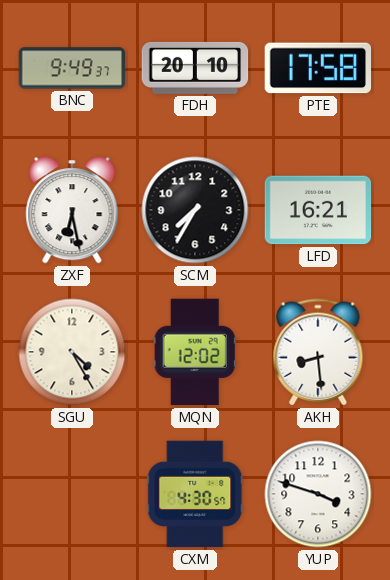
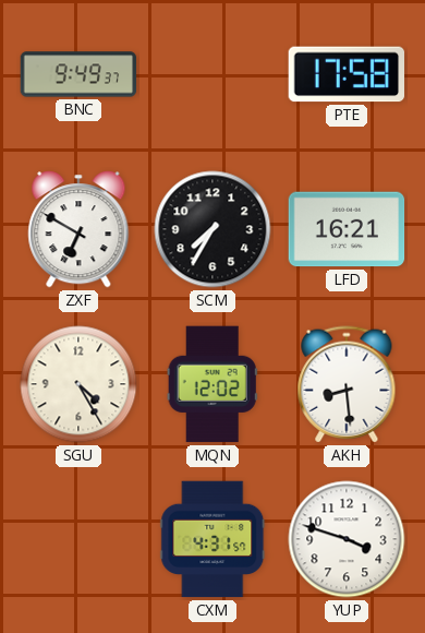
FDH: 20:10 -> none (195, 68)
ZXF: 6:28 -> 6:50 (78, 229)
CXM: 4:30 -> 4:31 (212, 539)
